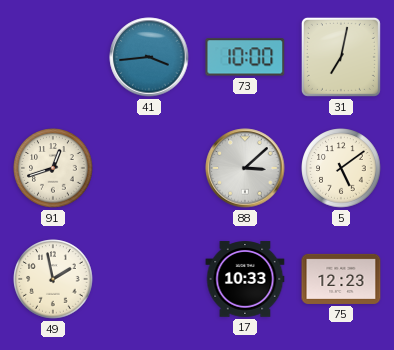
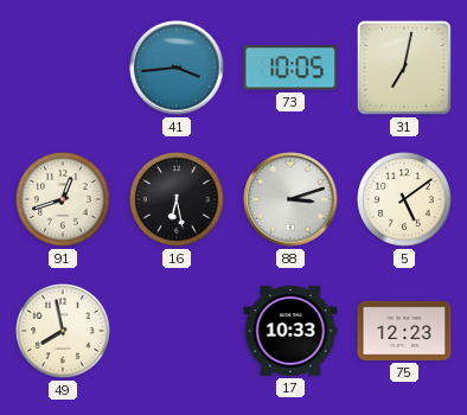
73: 10:00 -> 10:05 (290, 68)
16: none -> 6:28 (177, 199)
88: 3:08 -> 3:12 (290, 199)
49: 1:58 -> 7:58 (63, 331)
